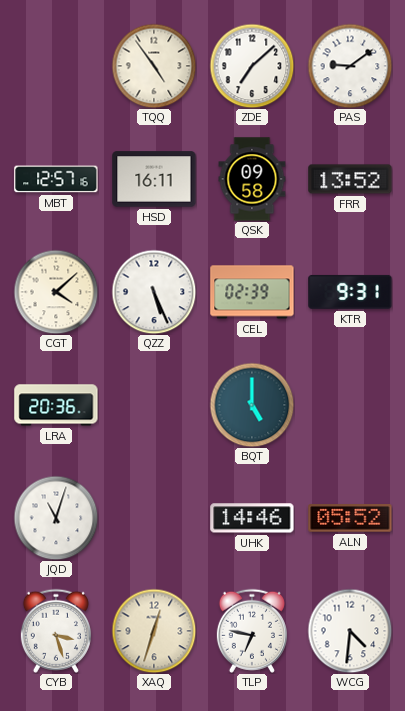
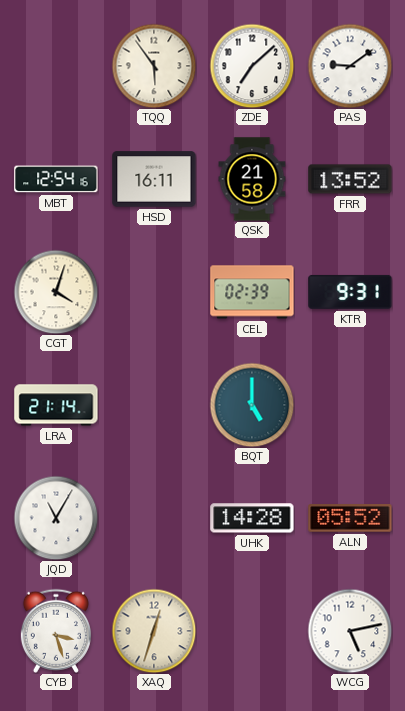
TQQ: 4:54 -> 5:54 (154, 66)
MBT: 12:57 -> 12:54 (56, 179)
QSK: 09:58 -> 21:58 (252, 179)
CGT: 4:08 -> 4:03 (56, 292)
QZZ: 5:26 -> none (154, 292)
LRA: 20:36 -> 21:14 (56, 405)
JQD: 11:03 -> 11:05 (56, 518)
UHK: 14:46 -> 14:28 (252, 518)
TLP: 6:47 -> none (252, 631)
WCG: 4:31 -> 5:13 (350, 631)
